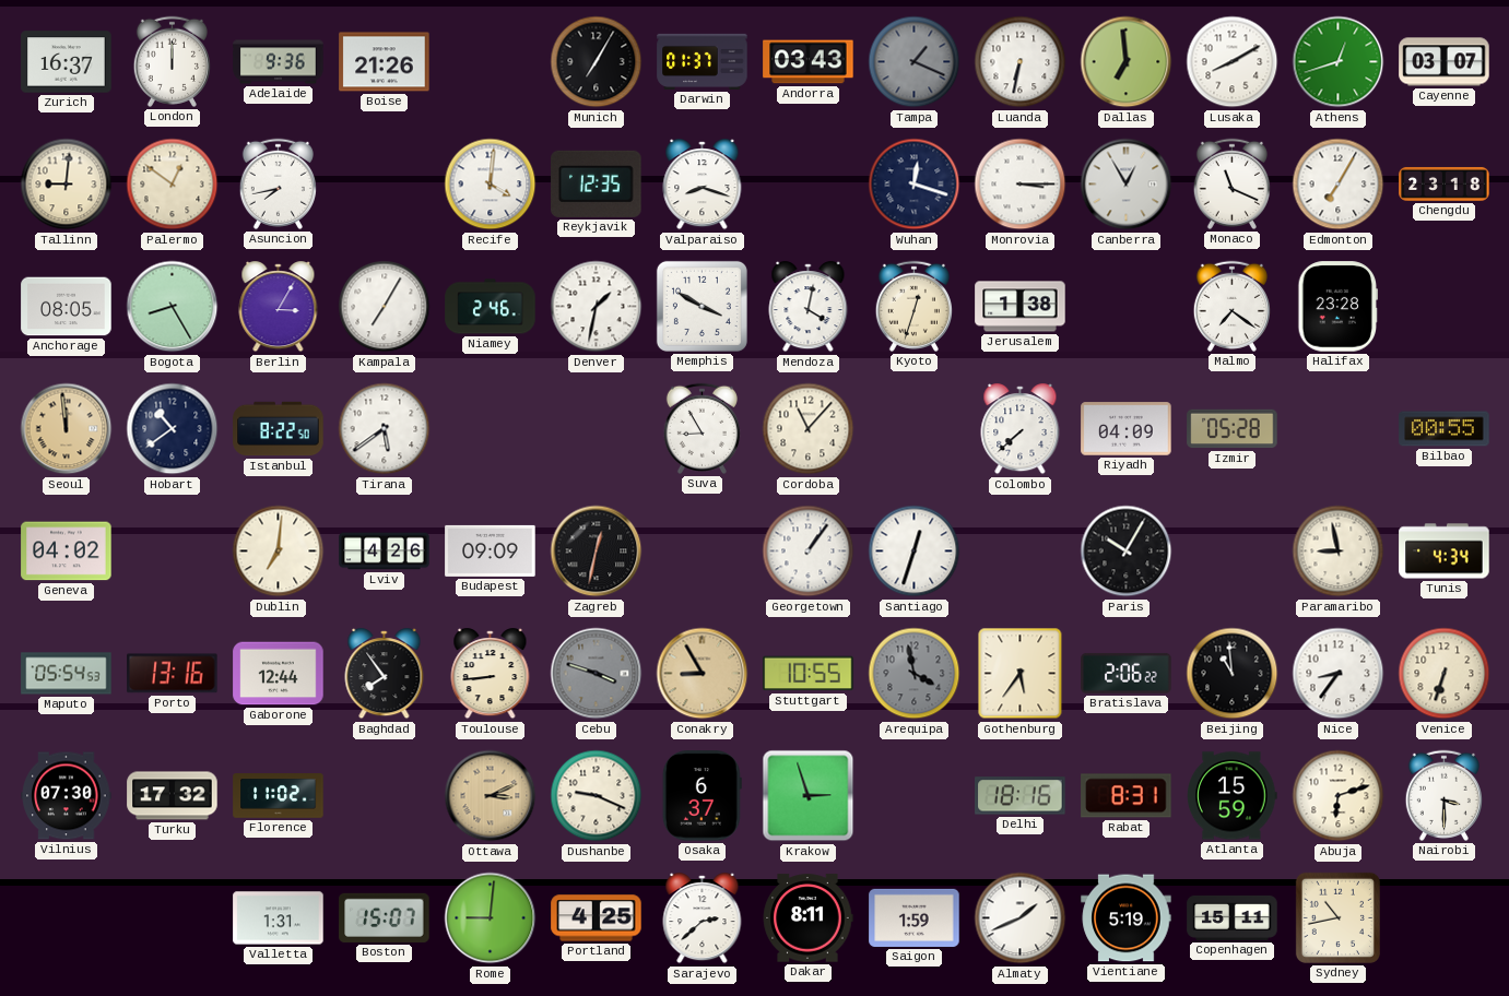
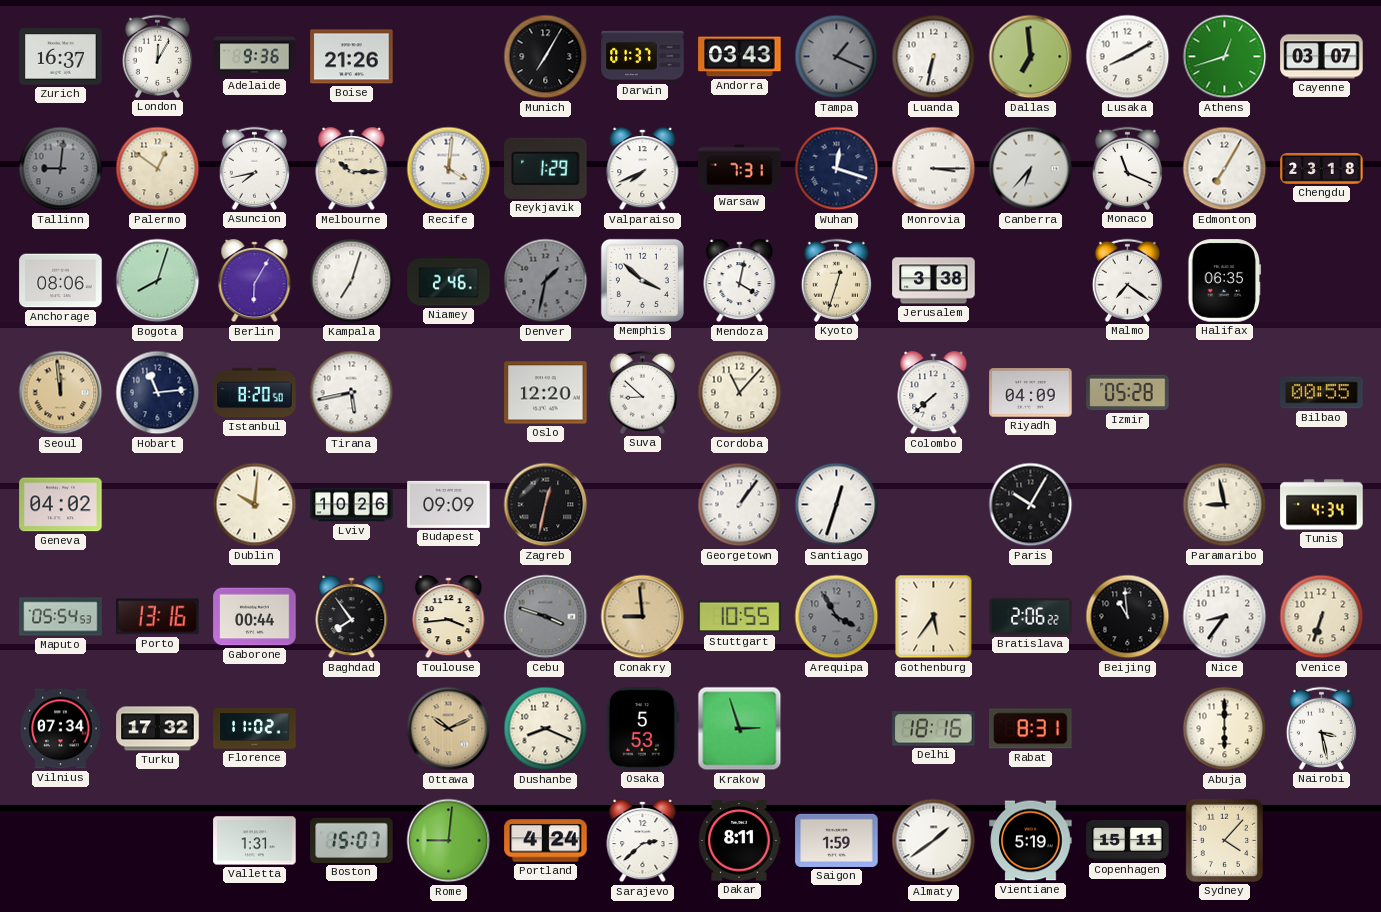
London: 12:00 -> 12:05 (157, 56)
Tallinn dial: cream -> grey (61, 169)
Melbourne: none -> 10:15 (352, 169)
Reykjavik: 12:35 -> 1:29 (546, 168)
Valparaiso: 8:18 -> 7:41 (643, 169)
Warsaw: none -> 7:31 (740, 169)
Canberra: 12:55 -> 6:37 (1031, 169)
Anchorage: 08:05 -> 08:06 (61, 281)
Bogota: 8:25 -> 8:03 (158, 281)
Berlin: 3:05 -> 6:05 (255, 281)
Kampala: 7:05 -> 7:03 (352, 281)
Denver dial: white -> grey (546, 281)
Memphis: 3:50 -> 3:52 (642, 280)
Jerusalem: 1:38 -> 3:38 (934, 281)
Halifax: 23:28 -> 06:35 (1224, 281)
Hobart: 10:39 -> 11:14 (158, 393)
Istanbul: 8:22 -> 8:20 (255, 393)
Tirana: 5:39 -> 5:43 (352, 393)
Oslo: none -> 12:20 (546, 393)
Suva: 8:55 -> 8:52 (642, 392)
Dublin: 7:01 -> 10:01 (255, 505)
Lviv: 4:26 -> 10:26 (352, 505)
Gaborone: 12:44 -> 00:44 (255, 617)
Toulouse: 8:44 -> 3:44 (449, 617)
Conakry: 8:55 -> 8:59 (643, 617)
Arequipa: 3:58 -> 3:55 (837, 617)
Vilnius: 07:30 -> 07:34 (61, 729)
Ottawa: 3:11 -> 10:11 (449, 729)
Dushanbe: 9:19 -> 8:19 (546, 729)
Osaka: 6:37 -> 5:53 (642, 729)
Atlanta: 15:59 -> none (1233, 796)
Abuja: 6:12 -> 6:00 (1225, 729)
Nairobi: 3:30 -> 3:28 (1321, 728)
Portland: 4:25 -> 4:24 (546, 841)
Almaty: 1:41 -> 1:39 (934, 841)
Sydney: 10:43 -> 4:07 (1224, 840)
